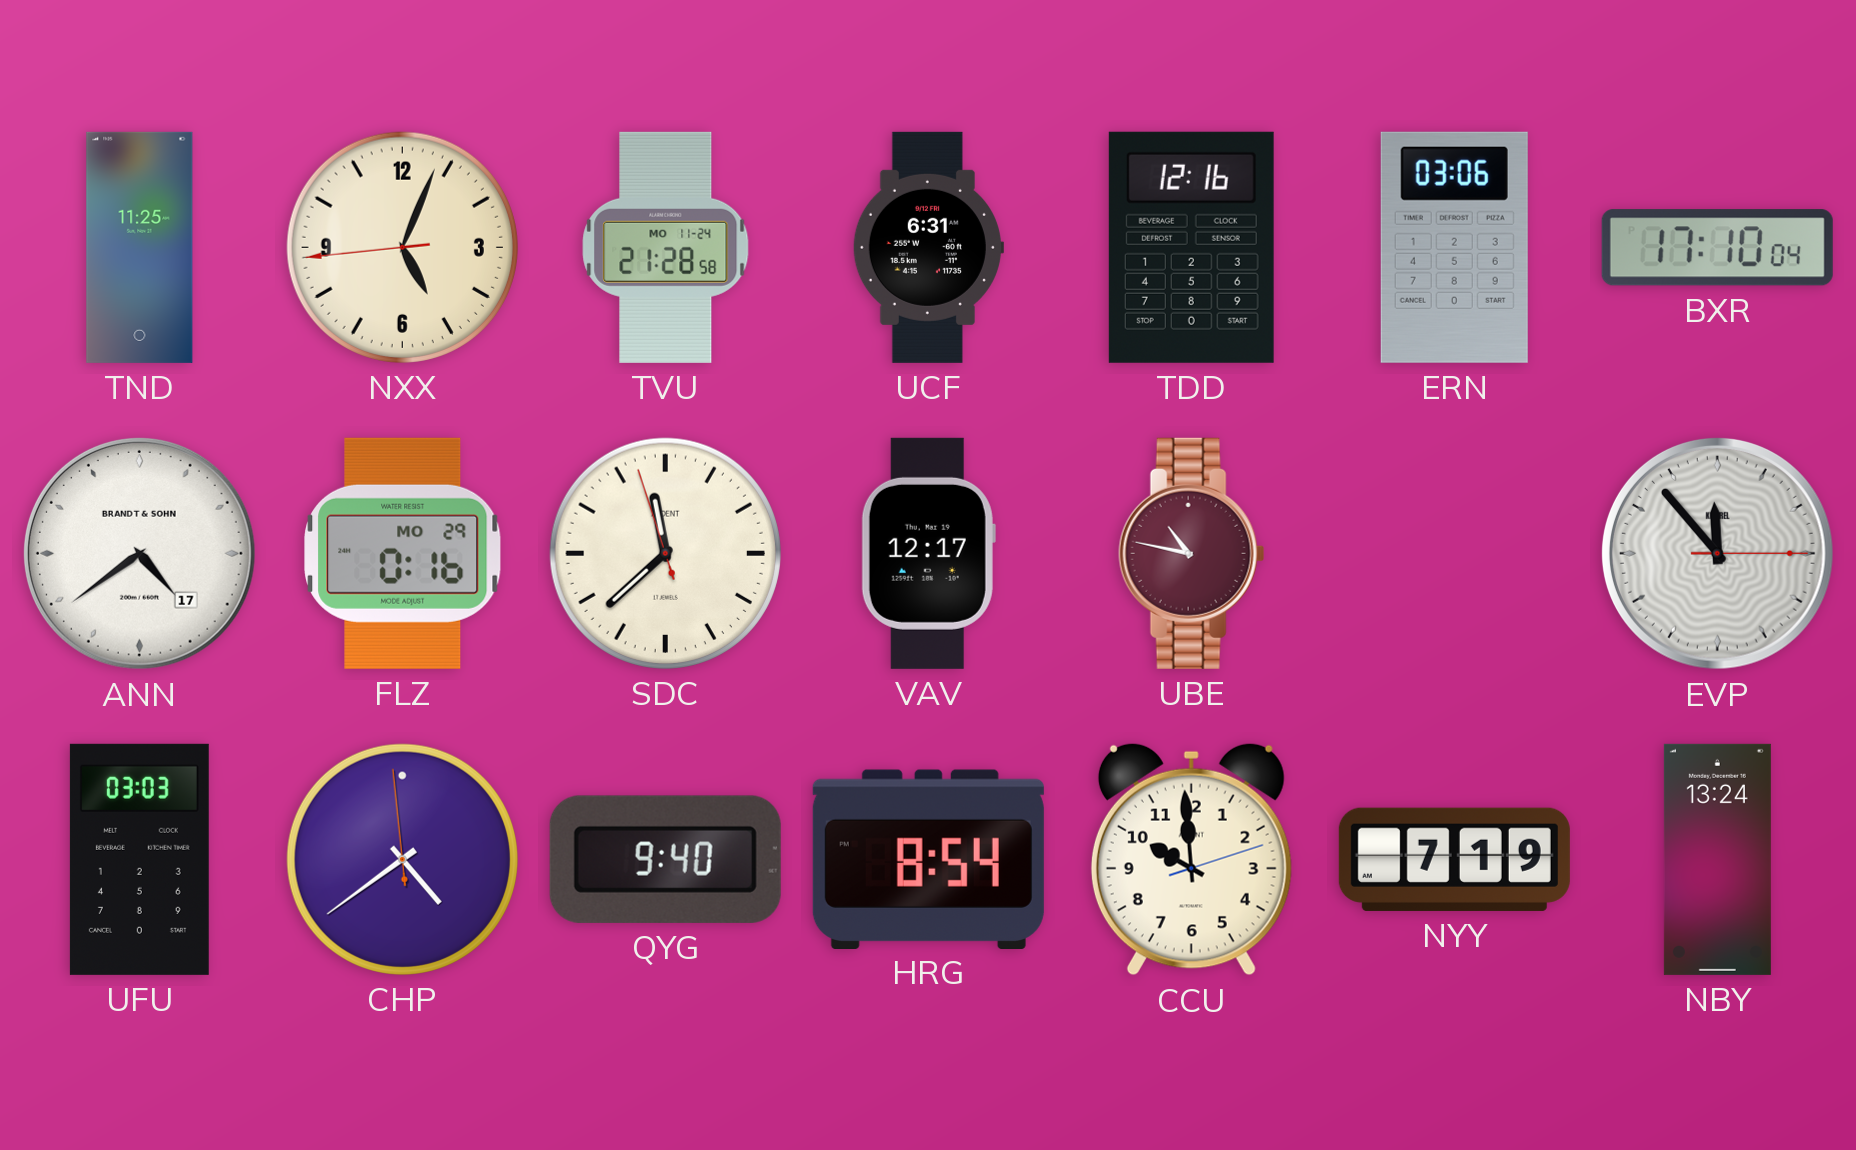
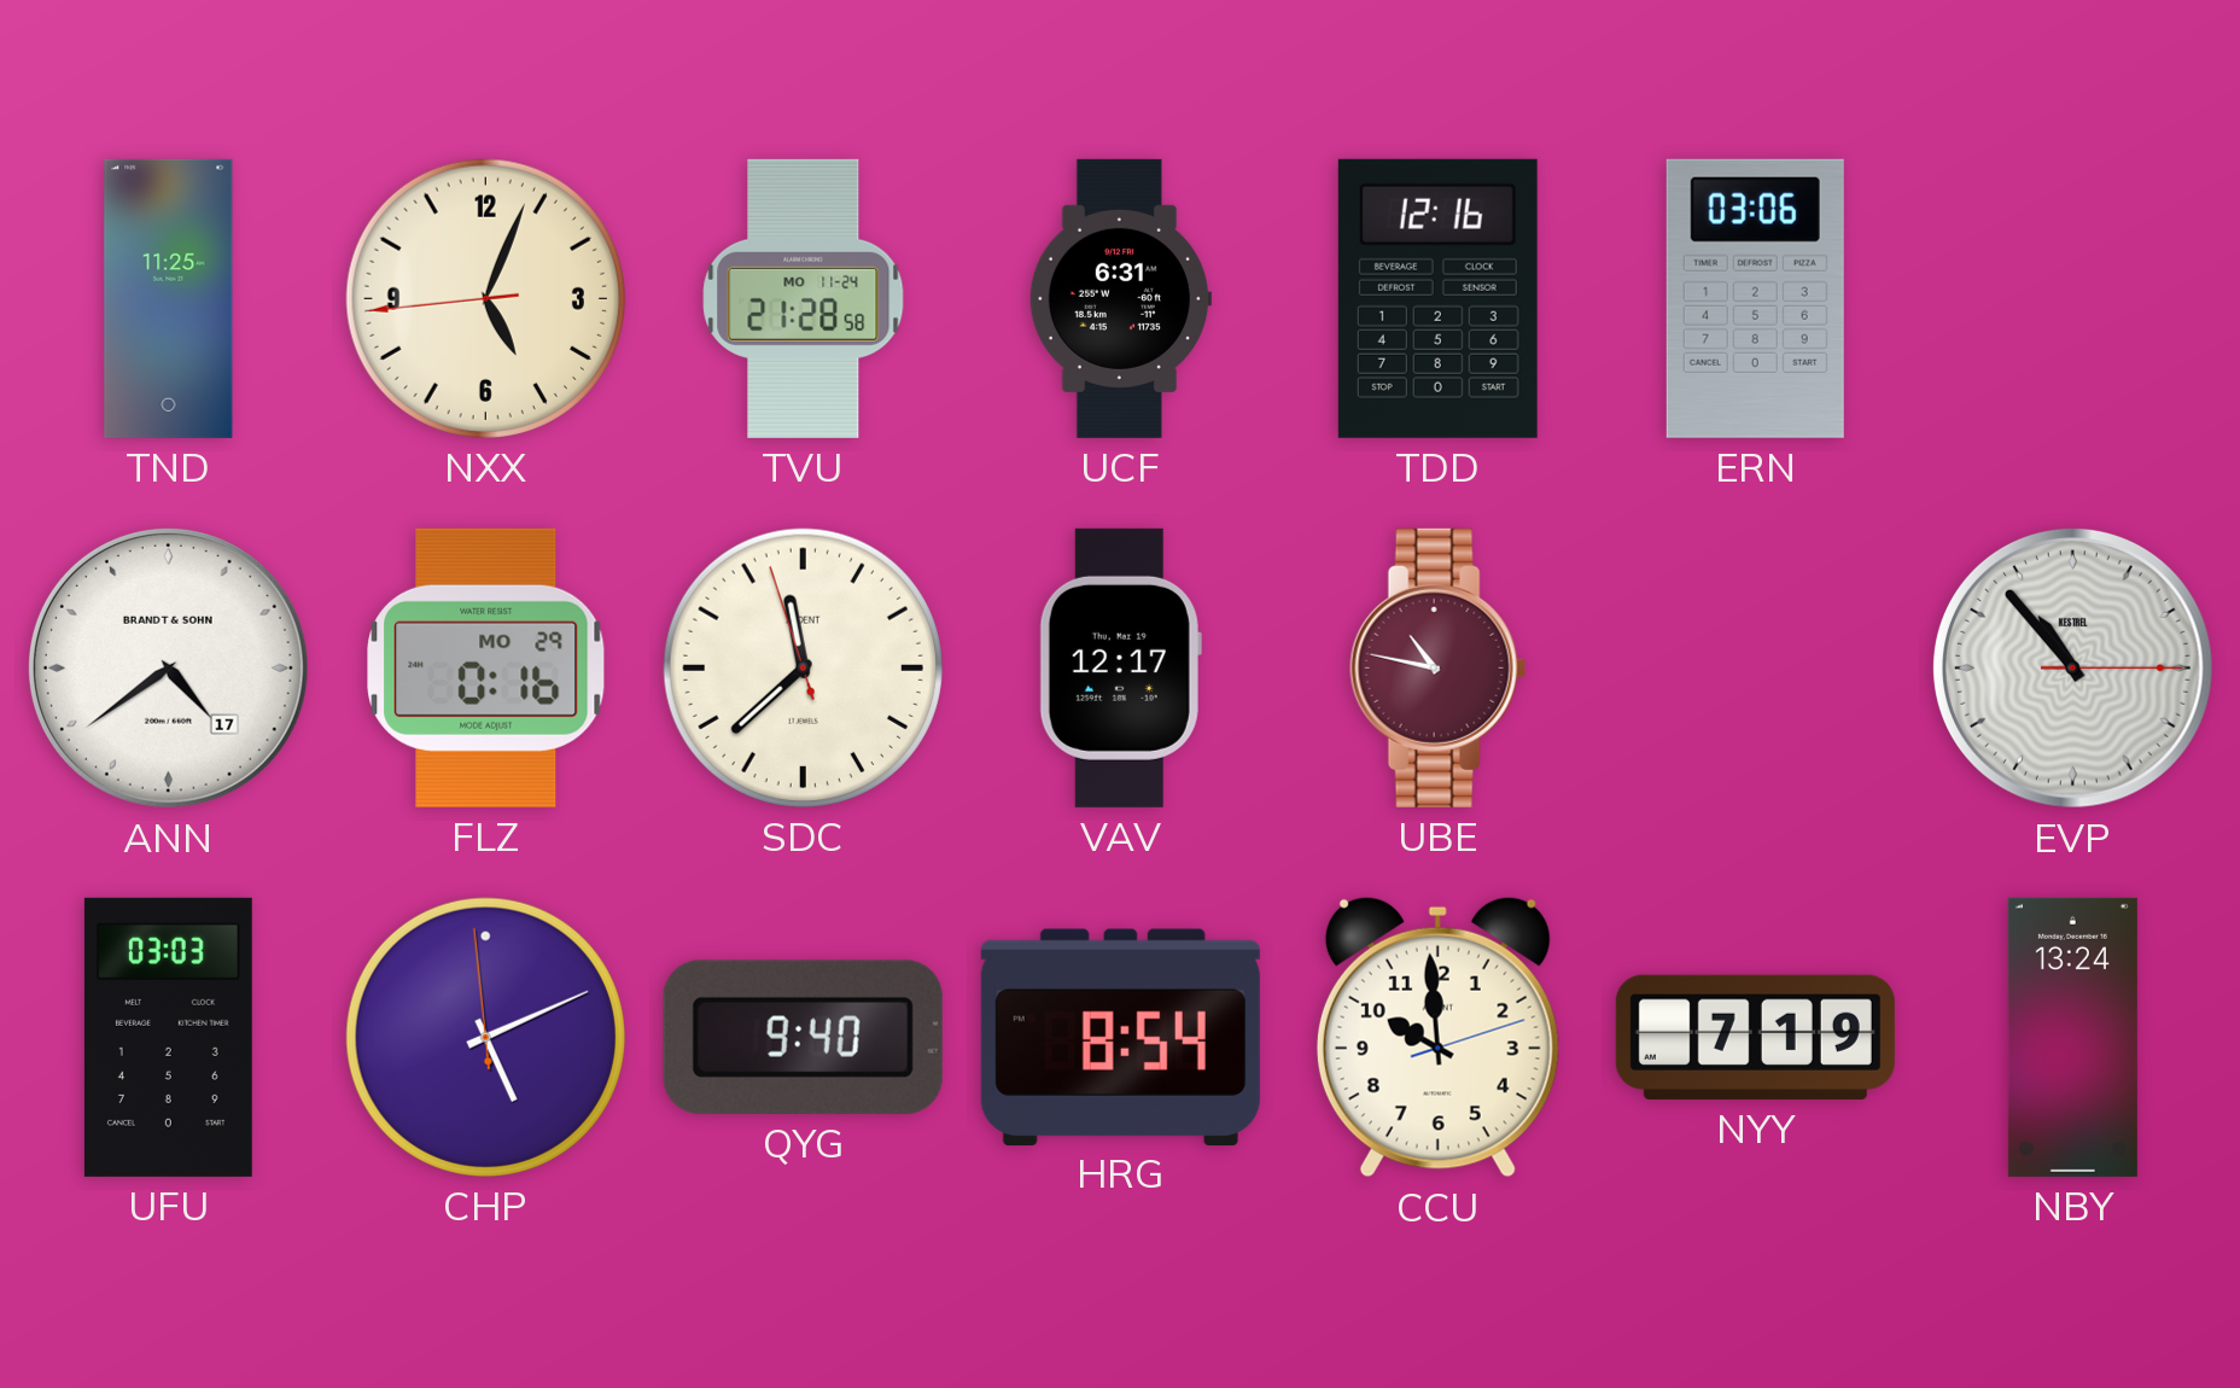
BXR: 17:10 -> none (1717, 248)
EVP: 11:53 -> 10:53 (2072, 667)
CHP: 4:38 -> 5:10 (485, 1037)
